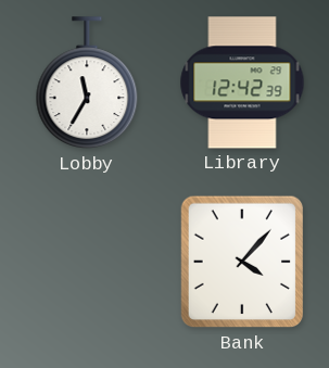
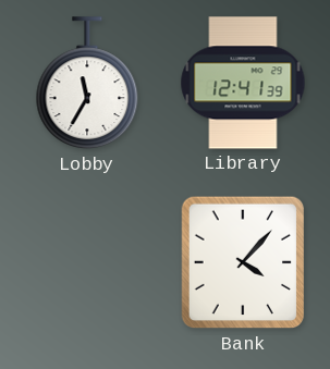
Library: 12:42 -> 12:41 (243, 83)
